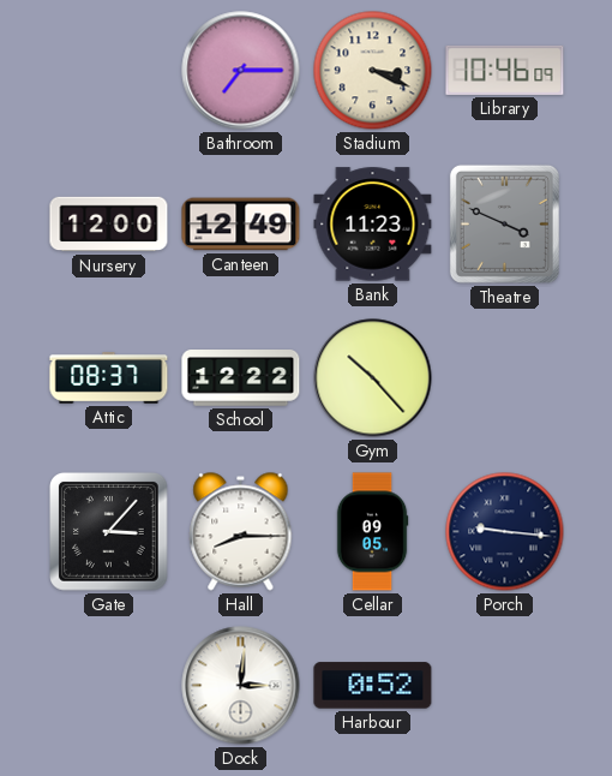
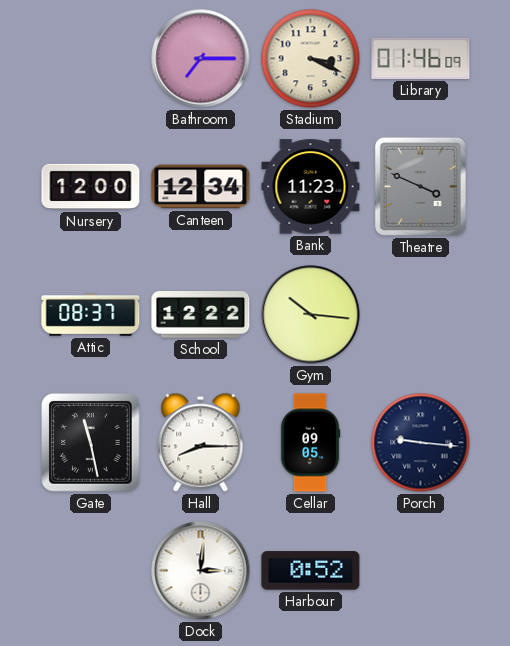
Library: 10:46 -> 01:46 (421, 58)
Canteen: 12:49 -> 12:34 (201, 187)
Gym: 10:23 -> 10:16 (311, 315)
Gate: 3:07 -> 11:28 (91, 443)
